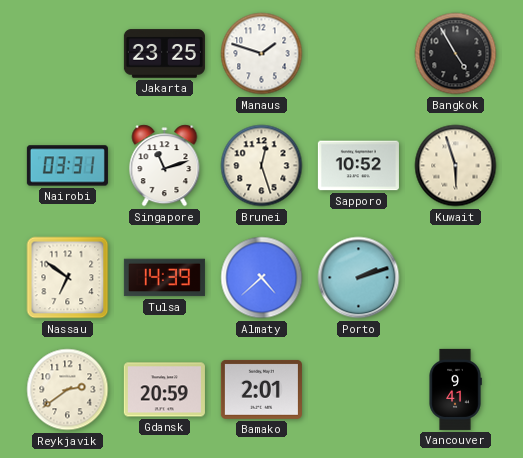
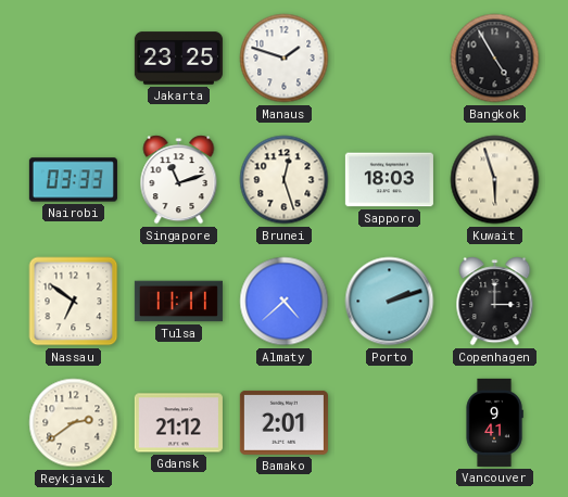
Nairobi: 03:31 -> 03:33 (73, 180)
Sapporo: 10:52 -> 18:03 (389, 180)
Tulsa: 14:39 -> 11:11 (178, 302)
Copenhagen: none -> 3:00 (495, 302)
Gdansk: 20:59 -> 21:12 (178, 423)
